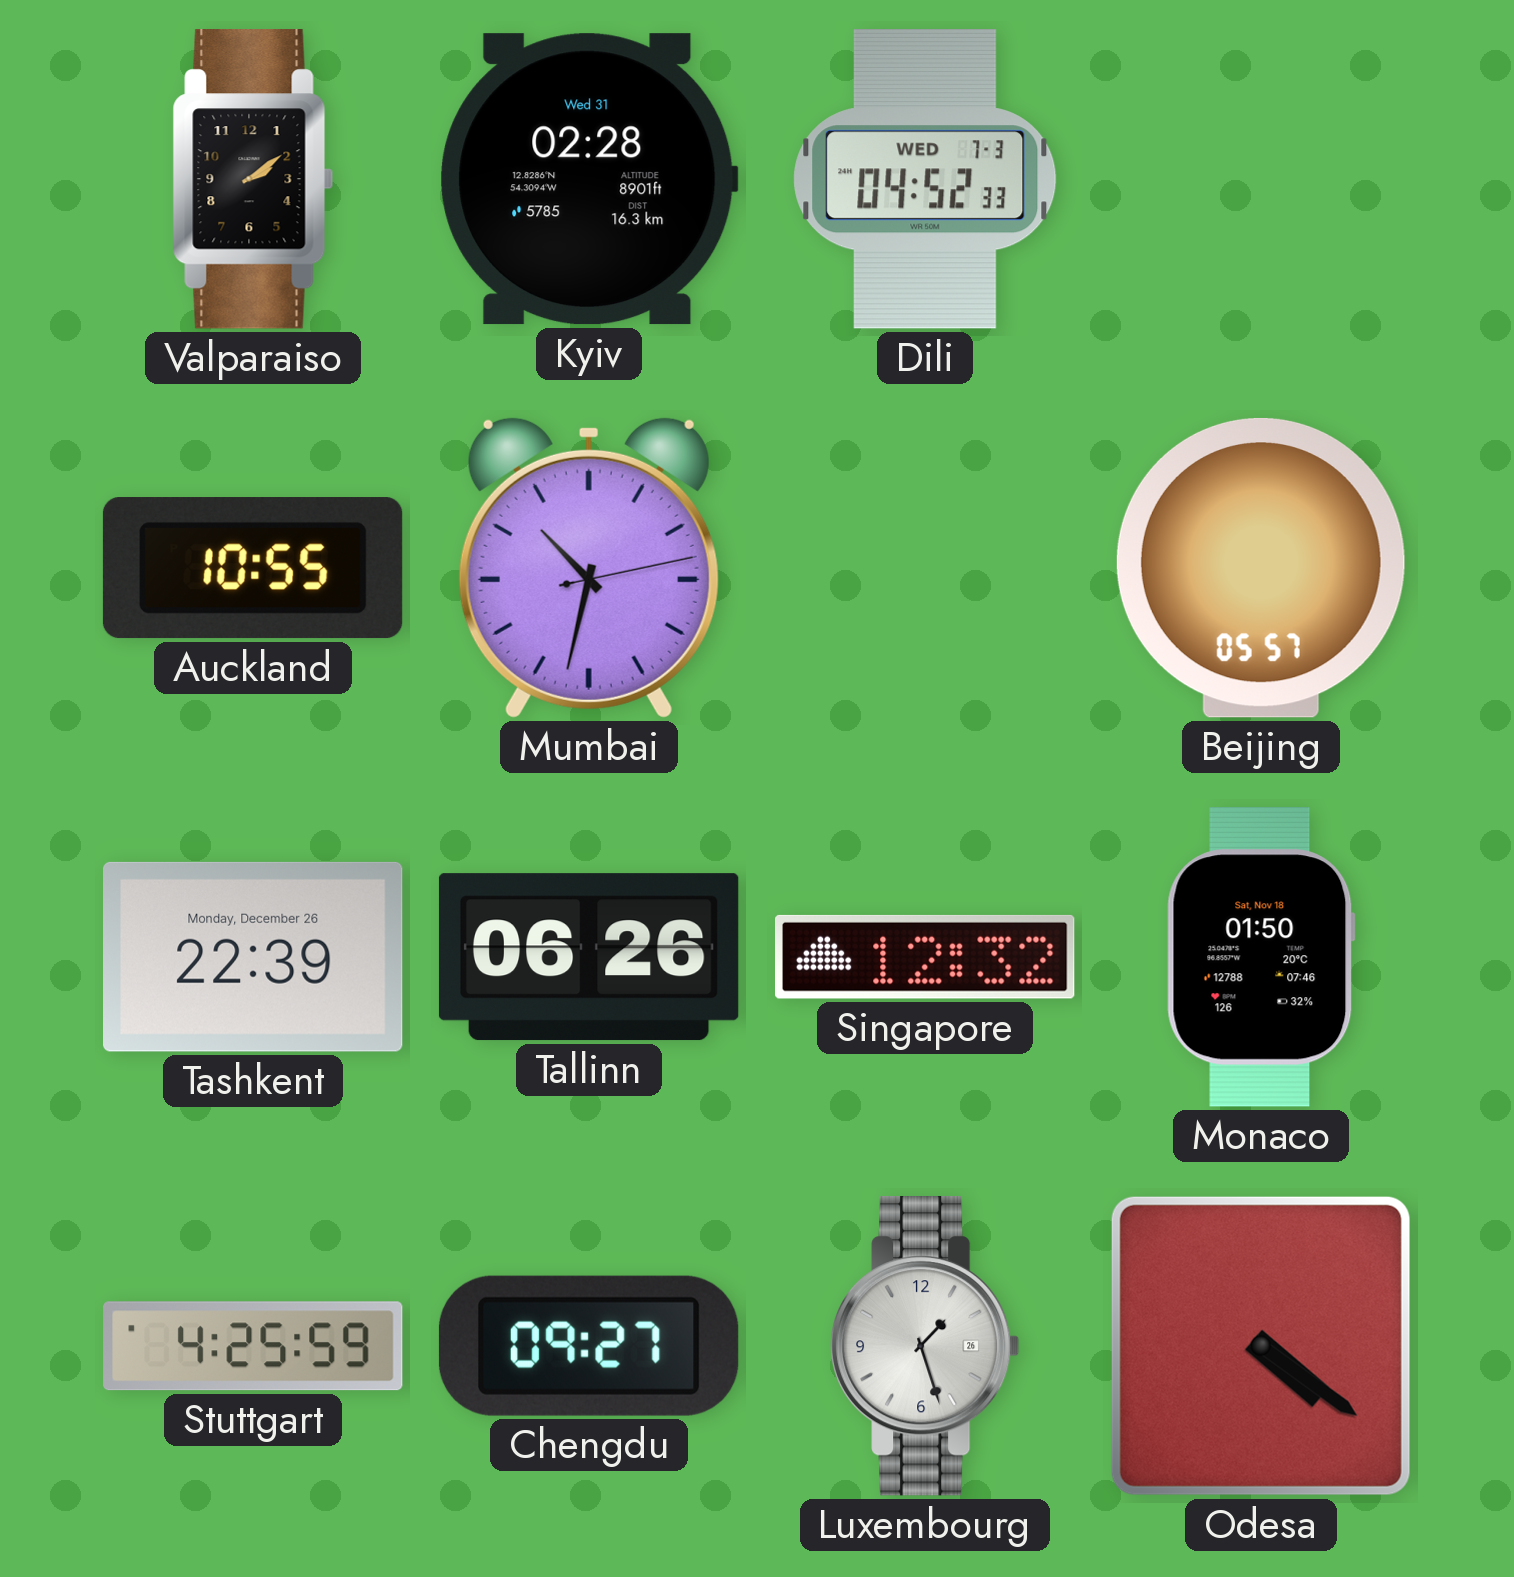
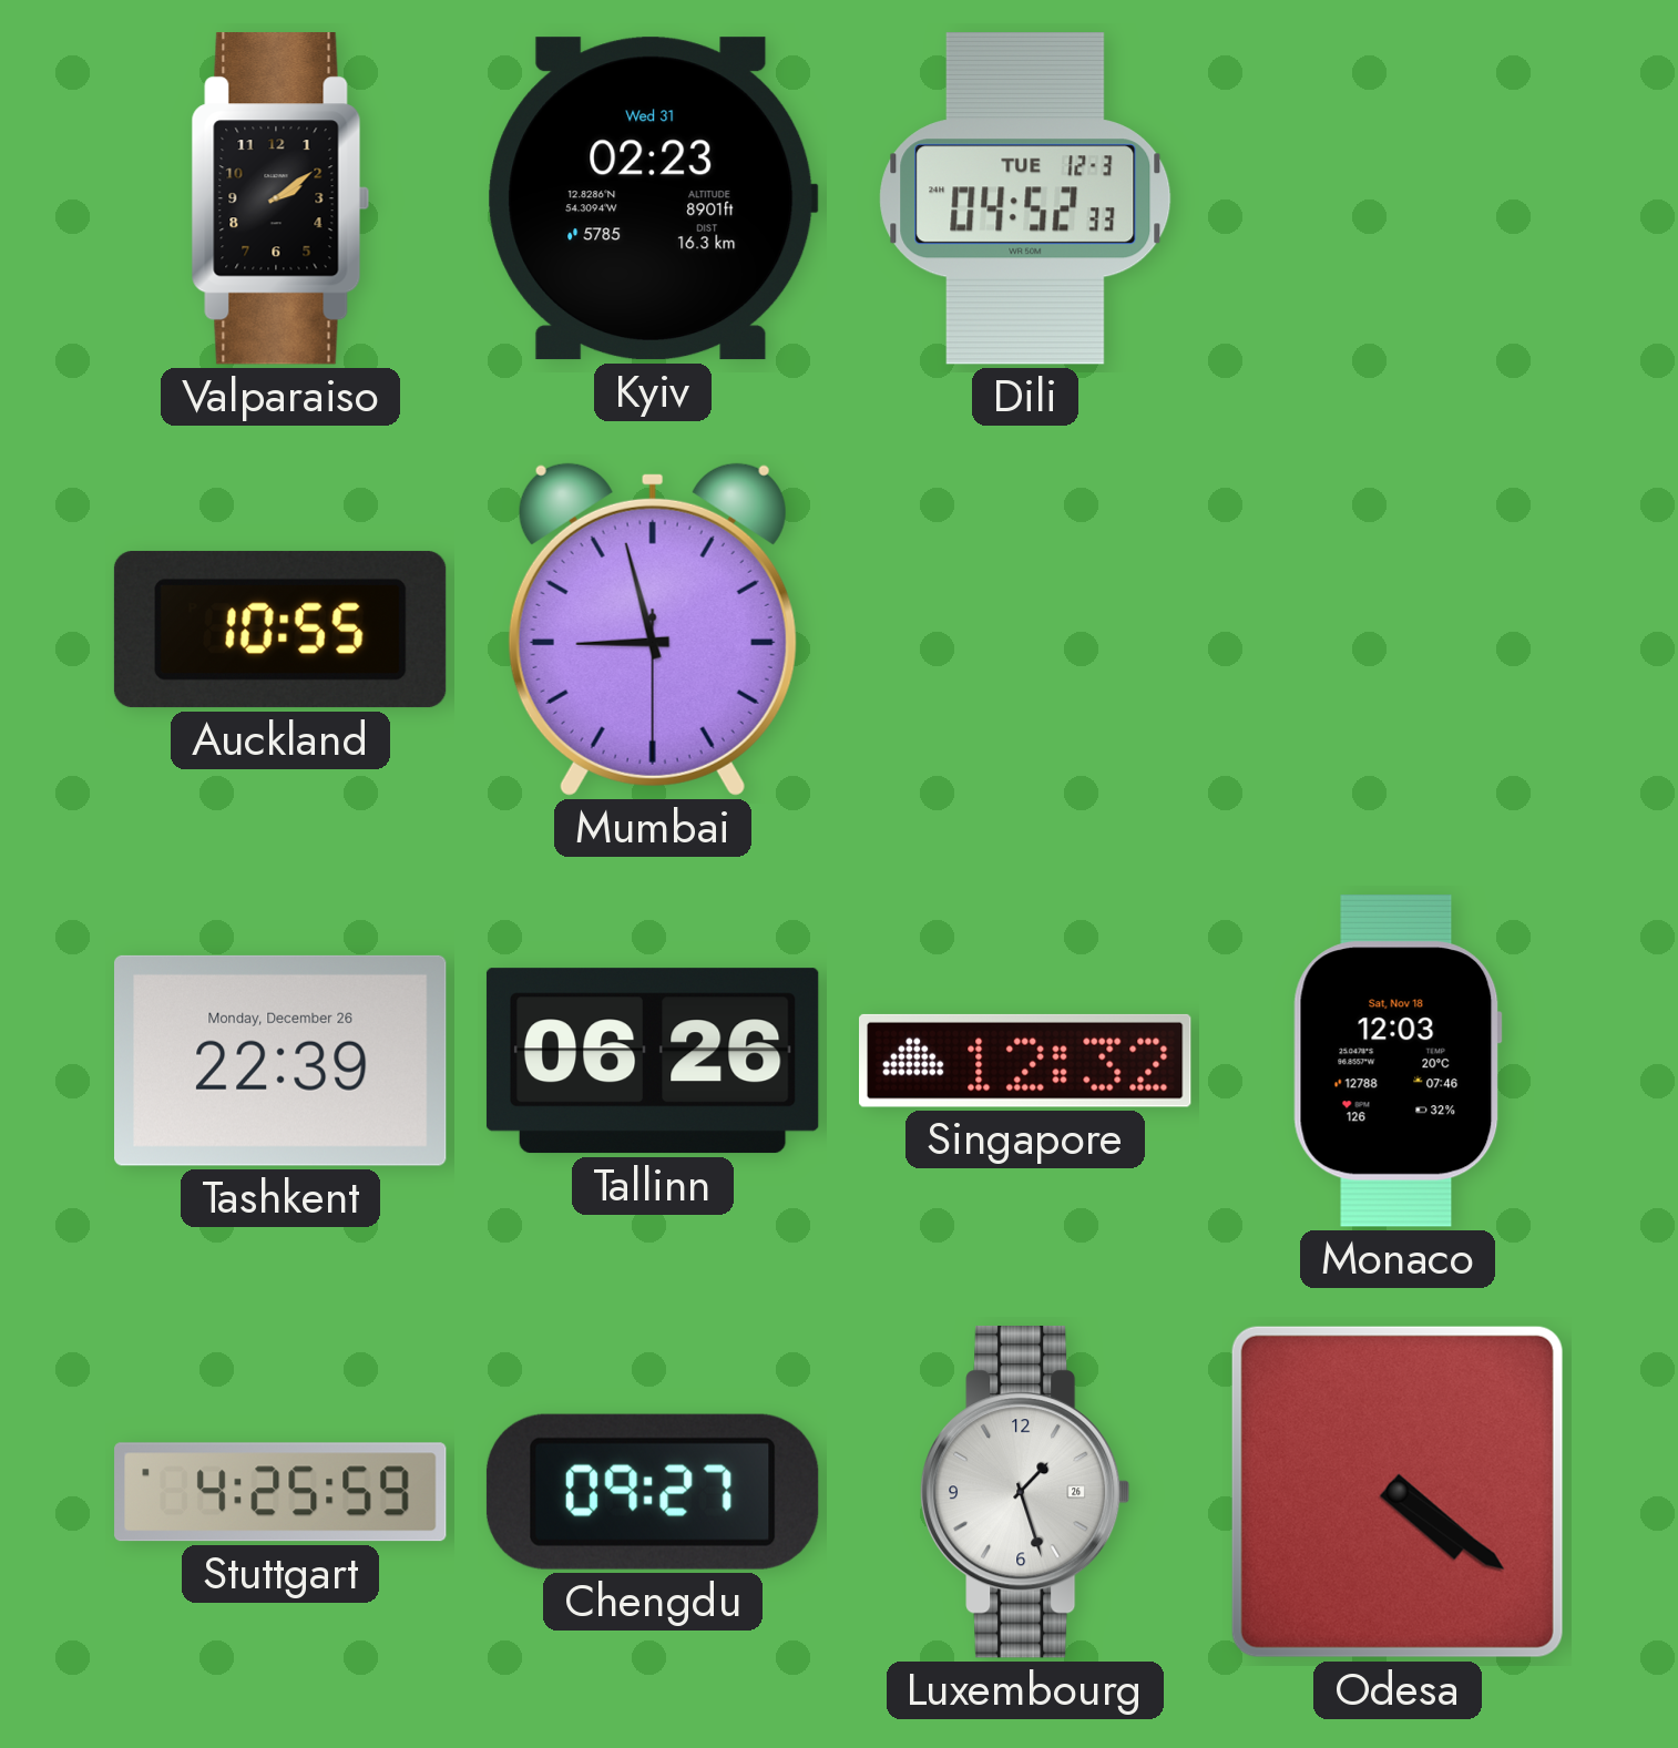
Kyiv: 02:28 -> 02:23 (653, 198)
Dili date: WED 7-3 -> TUE 12-3 (1025, 198)
Mumbai: 10:32 -> 8:57 (653, 630)
Beijing: 05:57 -> none (1261, 568)
Monaco: 01:50 -> 12:03 (1398, 1061)
